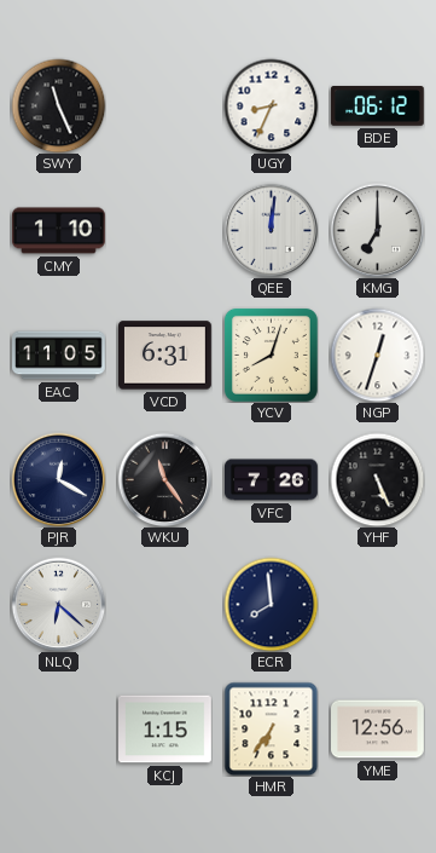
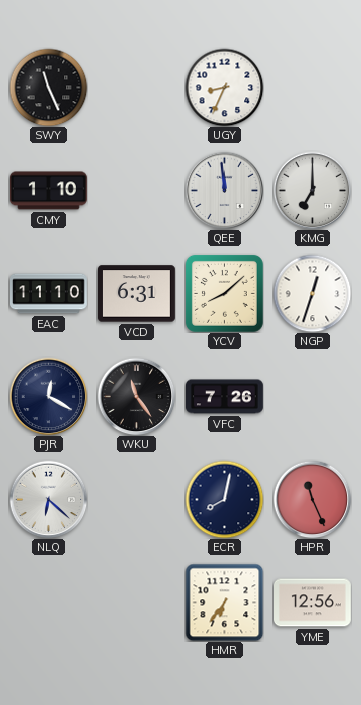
BDE: 06:12 -> none (377, 106)
QEE: 12:01 -> 11:59 (224, 190)
EAC: 11:05 -> 11:10 (49, 294)
YCV: 8:03 -> 8:08 (224, 293)
YHF: 5:26 -> none (377, 479)
ECR: 7:59 -> 8:02 (224, 499)
HPR: none -> 11:26 (312, 499)
KCJ: 1:15 -> none (165, 730)
